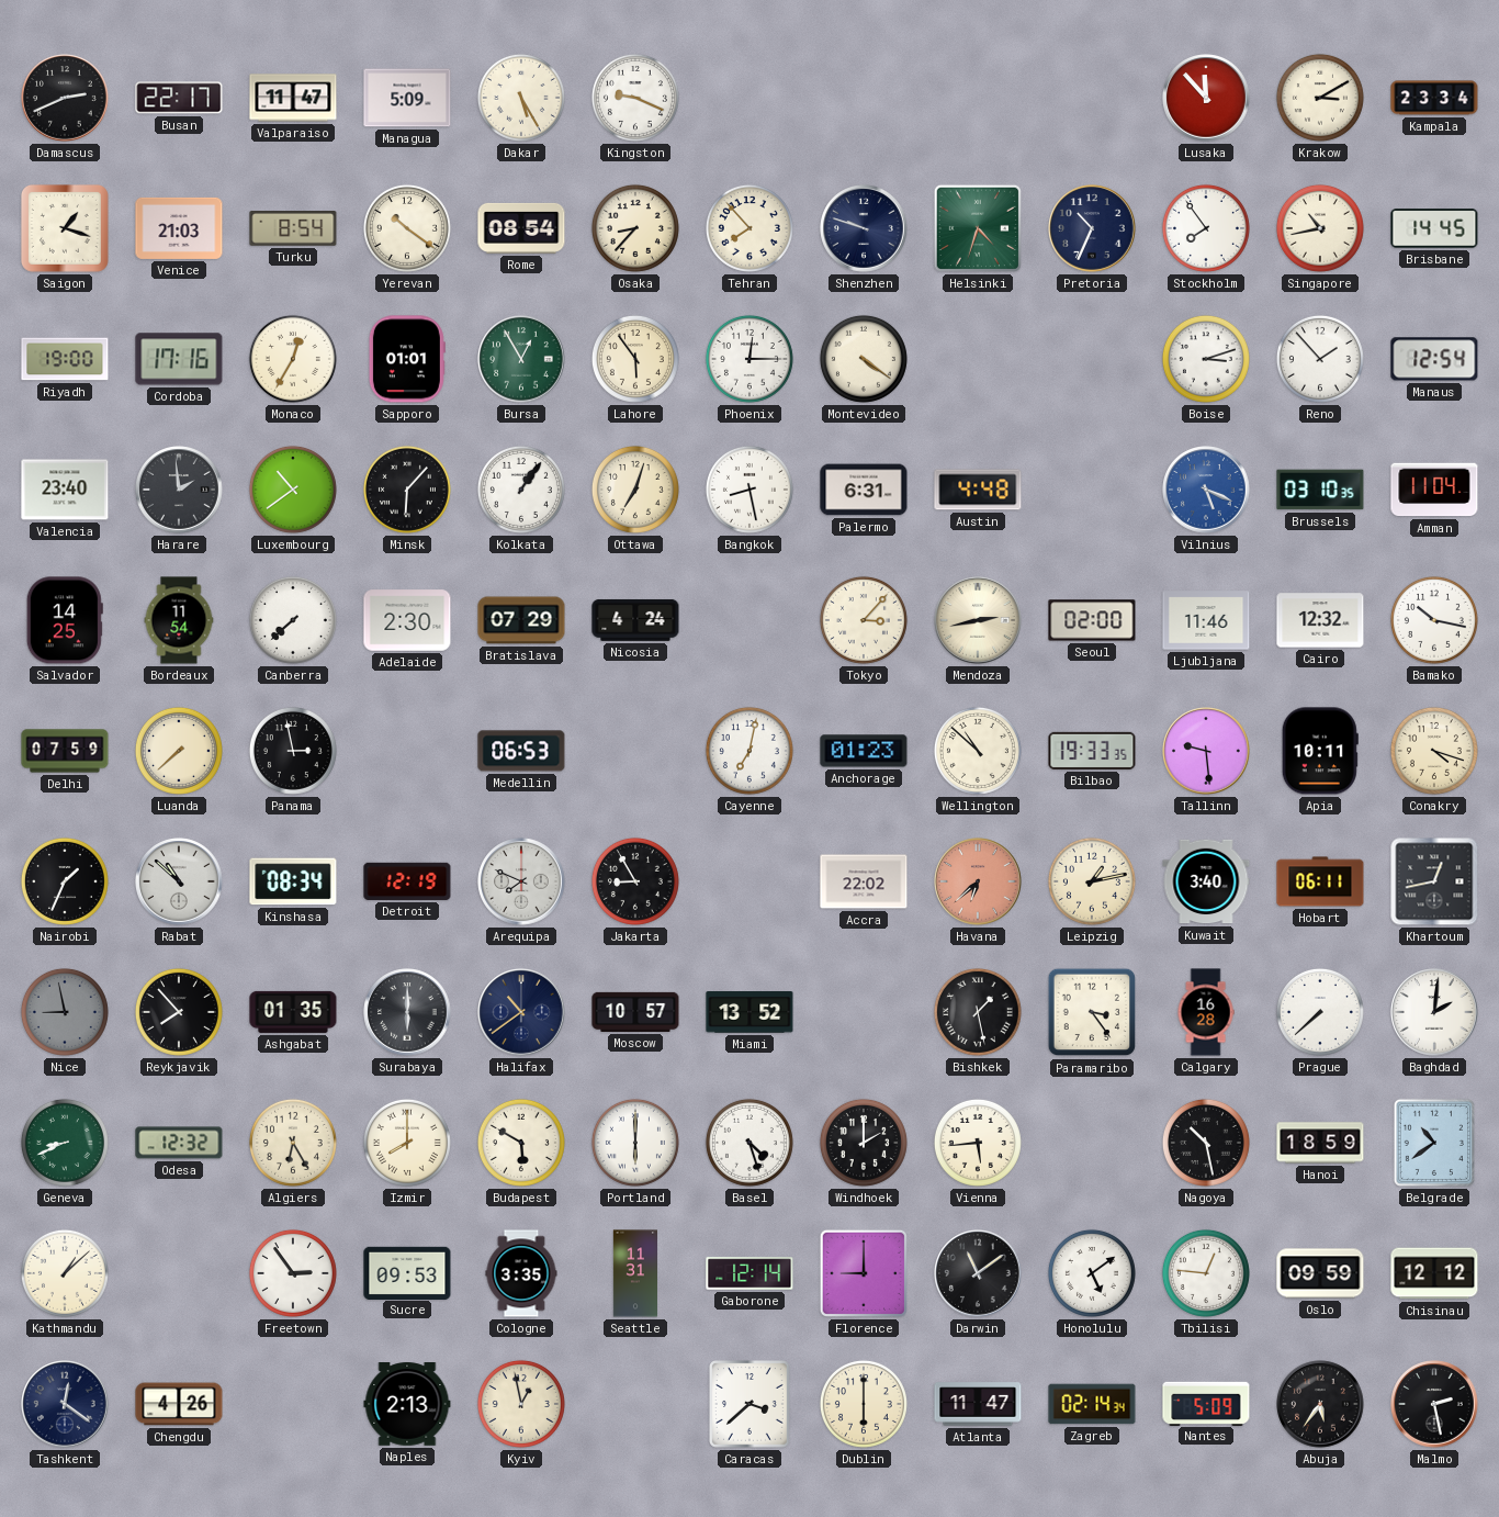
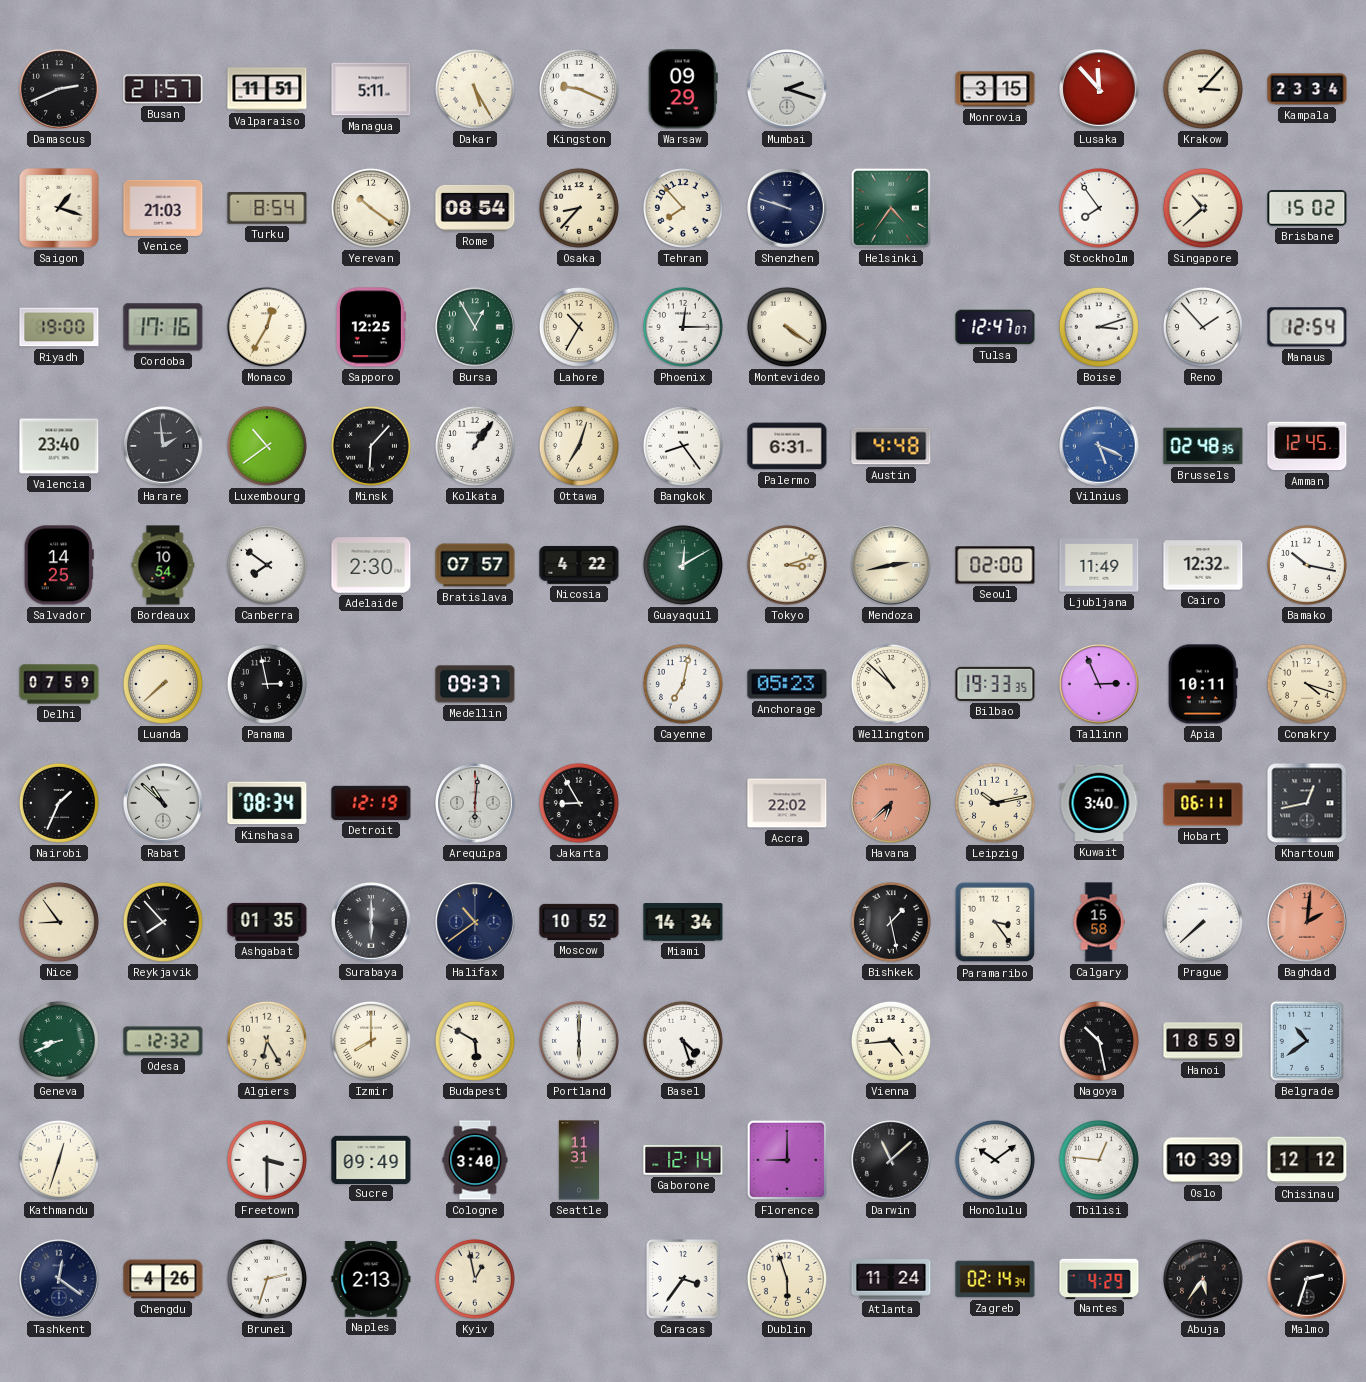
Busan: 22:17 -> 21:57 (163, 89)
Valparaiso: 11:47 -> 11:51 (267, 89)
Managua: 5:09 -> 5:11 (371, 89)
Warsaw: none -> 09:29 (683, 89)
Mumbai: none -> 2:18 (787, 89)
Monrovia: none -> 3:15 (995, 89)
Krakow: 3:10 -> 3:07 (1203, 89)
Helsinki: 4:33 -> 4:36 (891, 208)
Pretoria: 10:34 -> none (1092, 228)
Singapore: 10:43 -> 10:38 (1203, 208)
Brisbane: 14:45 -> 15:02 (1307, 208)
Sapporo: 01:01 -> 12:25 (371, 327)
Lahore: 5:54 -> 10:35 (579, 327)
Tulsa: none -> 12:47 (995, 327)
Bangkok: 8:28 -> 8:24 (683, 446)
Brussels: 03:10 -> 02:48 (1203, 446)
Amman: 11:04 -> 12:45 (1307, 446)
Bordeaux: 11:54 -> 10:54 (163, 565)
Canberra: 7:38 -> 7:51 (267, 565)
Bratislava: 07:29 -> 07:57 (475, 565)
Nicosia: 4:24 -> 4:22 (579, 565)
Guayaquil: none -> 12:10 (683, 565)
Tokyo: 3:07 -> 3:12 (787, 565)
Ljubljana: 11:46 -> 11:49 (1099, 565)
Medellin: 06:53 -> 09:37 (475, 684)
Anchorage: 01:23 -> 05:23 (787, 684)
Tallinn: 9:29 -> 2:56 (1099, 684)
Arequipa: 7:49 -> 6:01 (475, 803)
Leipzig: 1:13 -> 10:13 (995, 803)
Nice: 8:58 -> 8:54 (59, 922)
Nice dial: grey -> cream (59, 922)
Moscow: 10:57 -> 10:52 (579, 922)
Miami: 13:52 -> 14:34 (683, 922)
Calgary: 16:28 -> 15:58 (1099, 922)
Baghdad dial: white -> salmon (1307, 922)
Windhoek: 2:00 -> none (864, 1143)
Vienna: 5:44 -> 4:44 (891, 1041)
Kathmandu: 1:08 -> 12:33 (59, 1160)
Freetown: 2:54 -> 3:30 (267, 1160)
Sucre: 09:53 -> 09:49 (371, 1159)
Cologne: 3:35 -> 3:40 (475, 1160)
Darwin: 11:09 -> 11:08 (891, 1160)
Honolulu: 5:09 -> 10:09 (995, 1160)
Oslo: 09:59 -> 10:39 (1203, 1160)
Brunei: none -> 2:33 (267, 1279)
Caracas: 3:38 -> 3:36 (684, 1280)
Dublin: 6:00 -> 5:57 (787, 1279)
Atlanta: 11:47 -> 11:24 (891, 1279)
Nantes: 5:09 -> 4:29 (1099, 1278)
Malmo: 2:28 -> 2:33 (1307, 1279)
